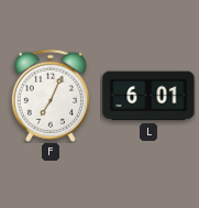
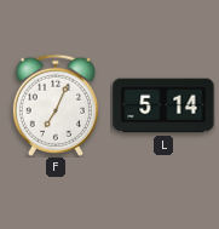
L: 6:01 -> 5:14 (163, 105)
